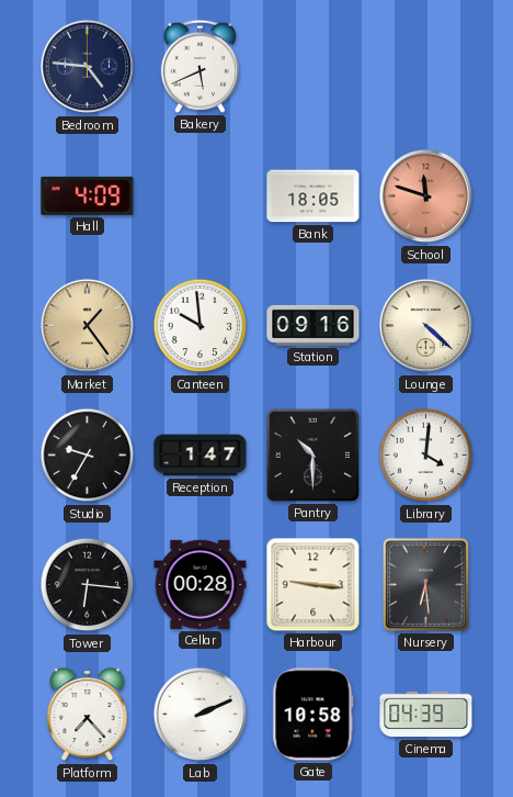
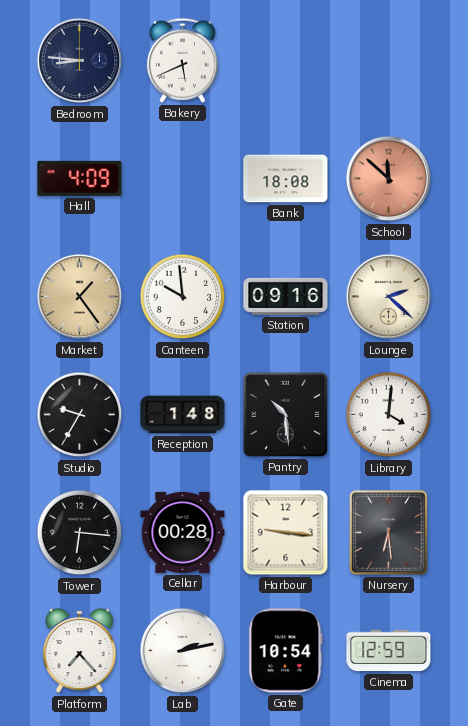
Bedroom: 4:46 -> 8:46 (80, 61)
Bank: 18:05 -> 18:08 (286, 179)
School: 11:48 -> 11:52 (389, 179)
Lounge: 4:22 -> 2:22 (389, 297)
Reception: 1:47 -> 1:48 (183, 415)
Pantry: 10:30 -> 10:29 (285, 414)
Lab: 2:11 -> 2:13 (183, 651)
Gate: 10:58 -> 10:54 (286, 651)
Cinema: 04:39 -> 12:59 (389, 651)
